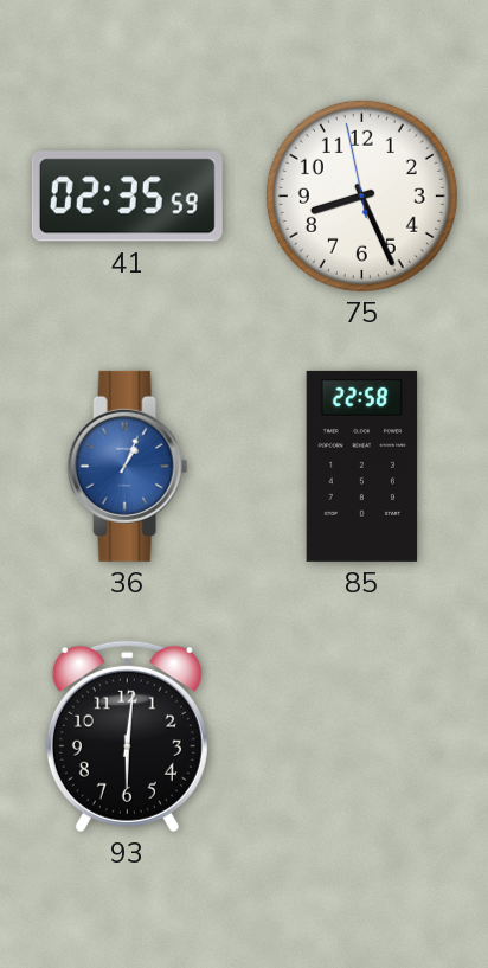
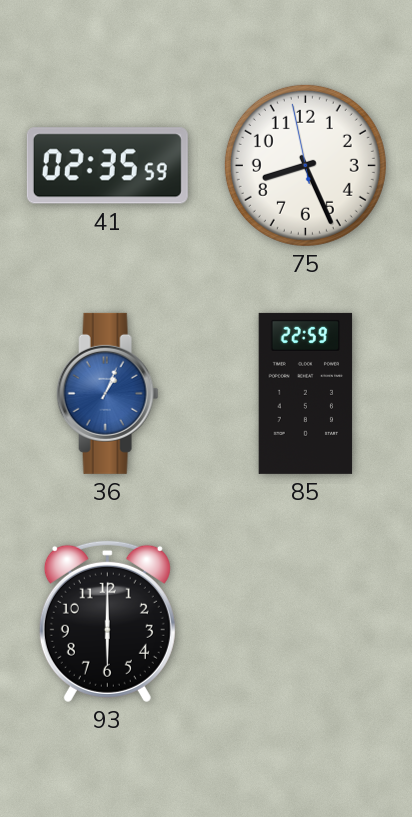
85: 22:58 -> 22:59 (306, 393)
93: 6:01 -> 6:00 (107, 621)
